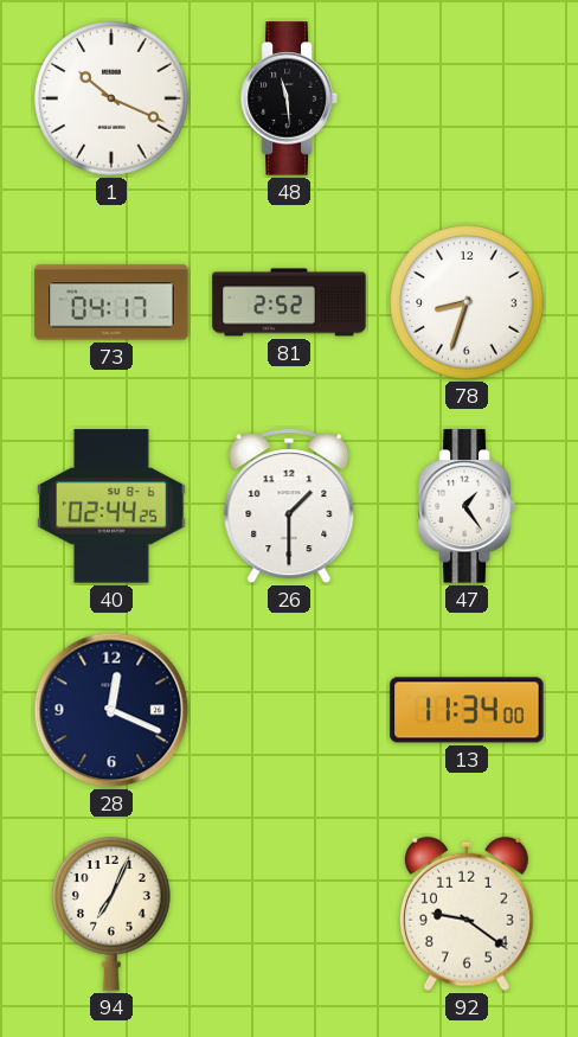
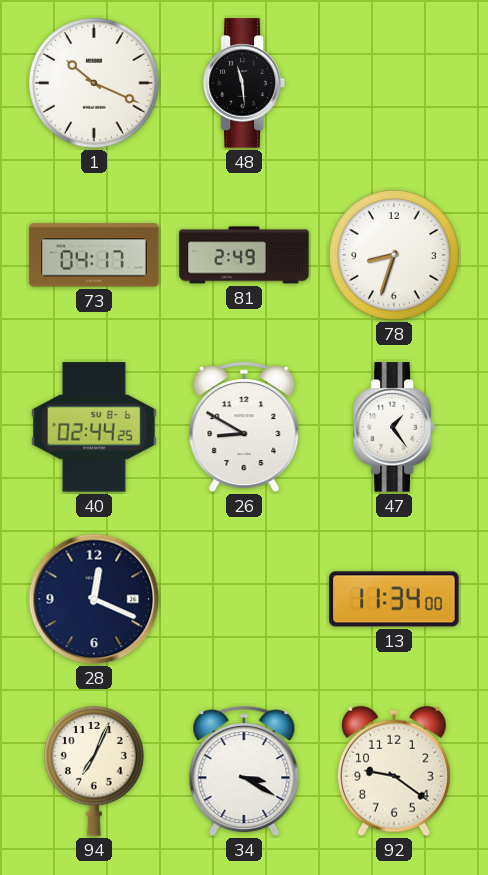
81: 2:52 -> 2:49 (244, 255)
26: 1:30 -> 8:50 (244, 427)
34: none -> 3:20 (244, 771)
